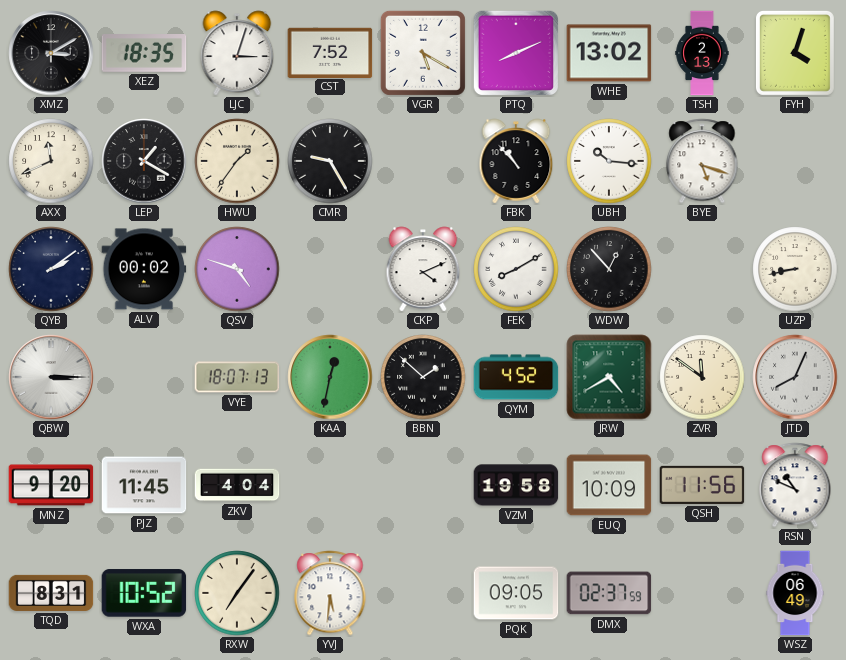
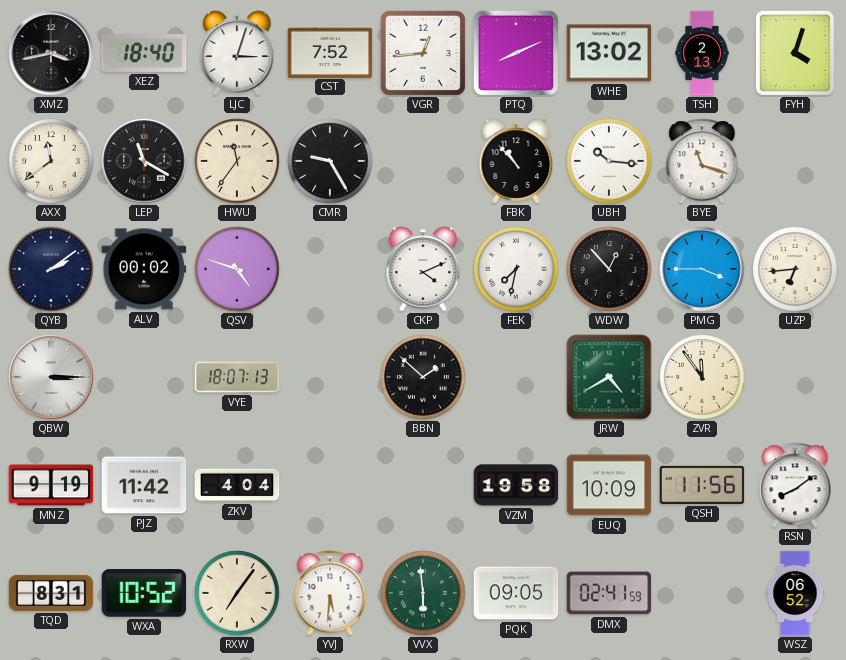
XMZ: 3:10 -> 3:43 (51, 53)
XEZ: 18:35 -> 18:40 (144, 54)
VGR: 5:20 -> 12:44 (423, 53)
AXX: 11:41 -> 11:39 (51, 161)
LEP: 1:20 -> 11:20 (144, 161)
HWU: 1:36 -> 11:36 (237, 161)
BYE: 5:18 -> 11:18 (702, 161)
FEK: 8:10 -> 7:32 (516, 269)
PMG: none -> 3:45 (702, 269)
UZP: 8:43 -> 6:44 (795, 269)
KAA: 12:32 -> none (330, 377)
QYM: 4:52 -> none (516, 377)
ZVR: 11:51 -> 11:54 (702, 377)
JTD: 8:04 -> none (795, 377)
MNZ: 9:20 -> 9:19 (51, 485)
PJZ: 11:45 -> 11:42 (144, 485)
RSN: 10:49 -> 8:09 (795, 485)
VVX: none -> 5:59 (423, 593)
DMX: 02:37 -> 02:41 (609, 593)
WSZ: 06:49 -> 06:52 (795, 593)
